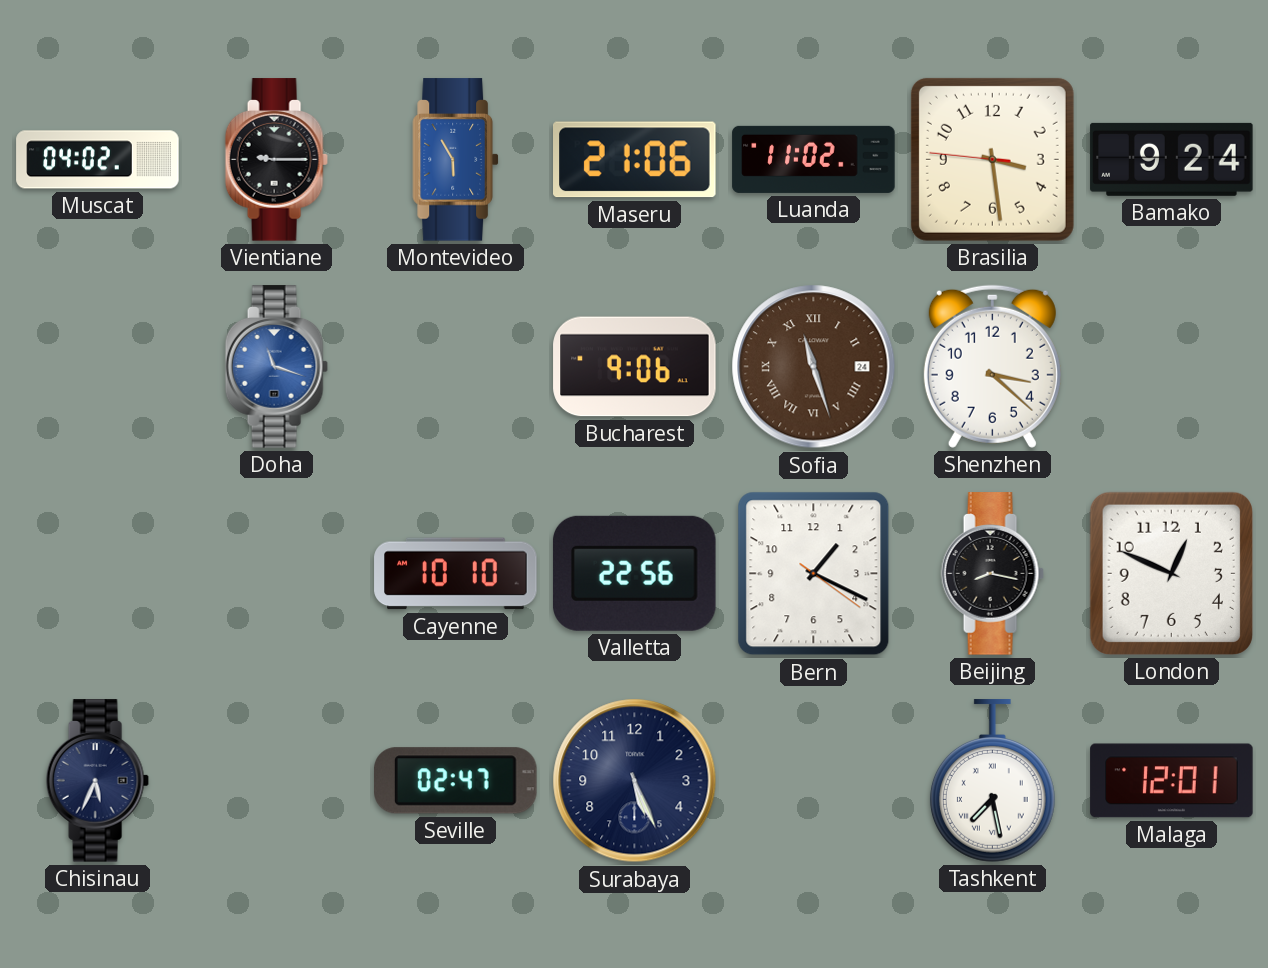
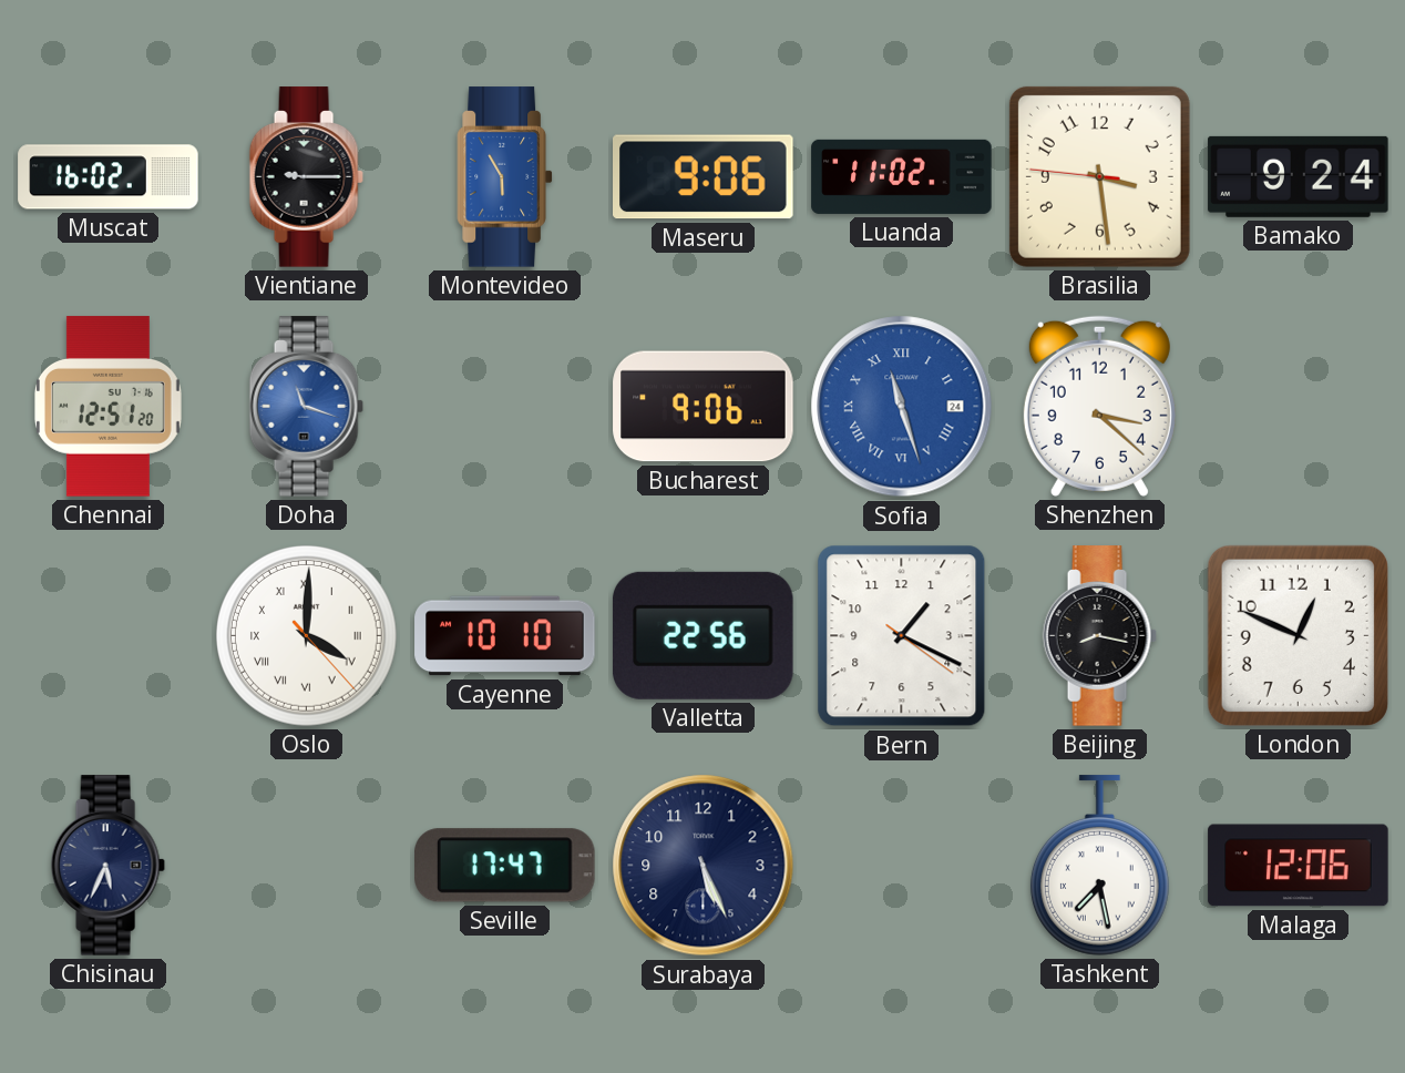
Muscat: 04:02 -> 16:02 (109, 177)
Maseru: 21:06 -> 9:06 (704, 177)
Chennai: none -> 12:51 (107, 407)
Sofia dial: brown -> blue (902, 407)
Oslo: none -> 4:00 (307, 636)
Seville: 02:47 -> 17:47 (505, 866)
Malaga: 12:01 -> 12:06 (1299, 866)
